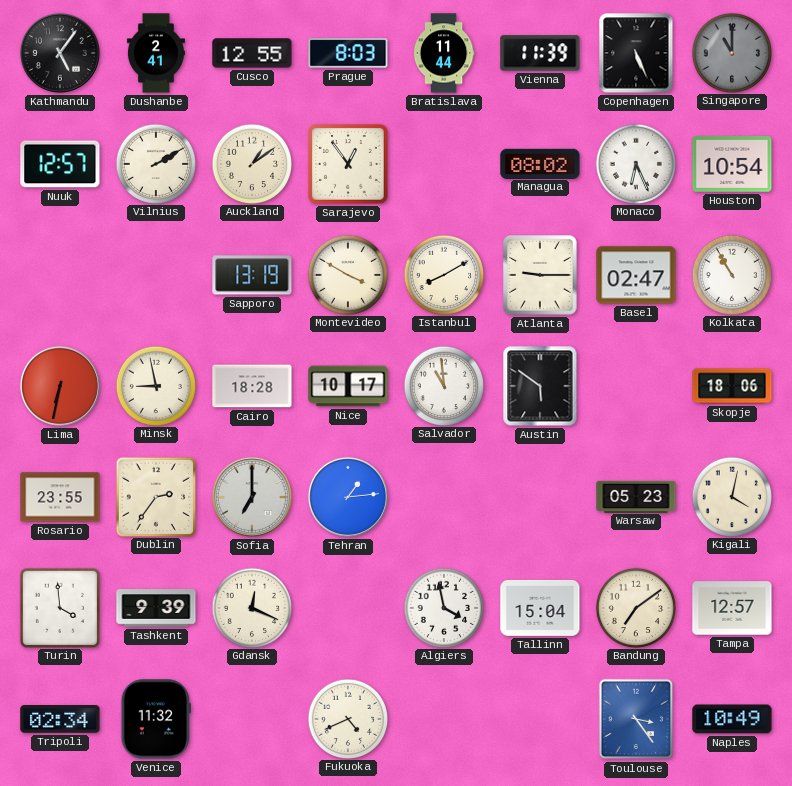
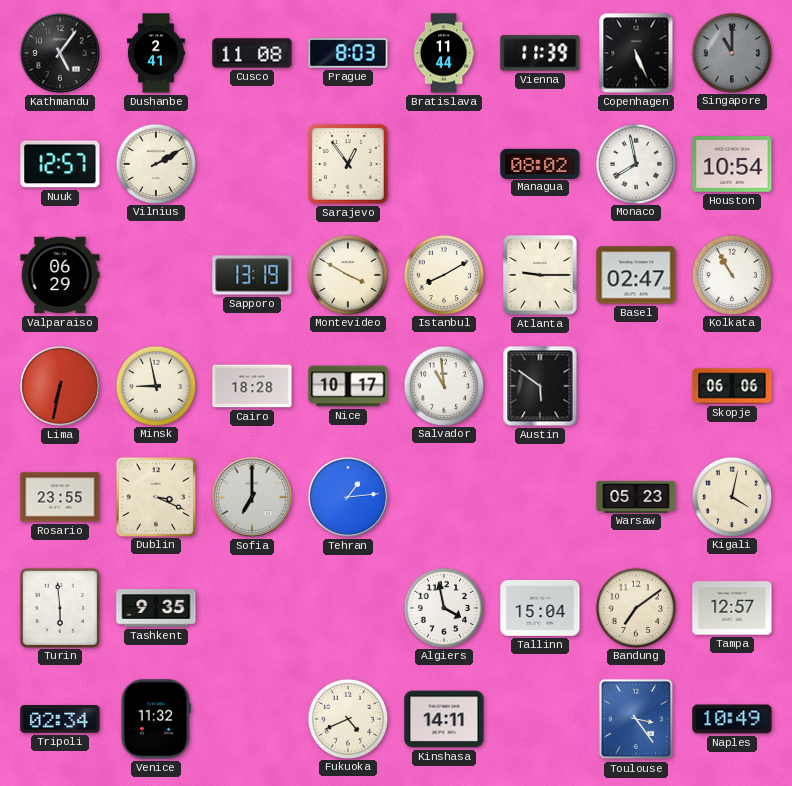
Cusco: 12:55 -> 11:08 (252, 53)
Auckland: 1:09 -> none (251, 163)
Monaco: 6:26 -> 7:58 (635, 163)
Valparaiso: none -> 06:29 (60, 275)
Skopje: 18:06 -> 06:06 (732, 386)
Dublin: 2:36 -> 3:19 (155, 496)
Turin: 3:59 -> 5:59 (59, 607)
Tashkent: 9:39 -> 9:35 (156, 608)
Gdansk: 12:19 -> none (251, 607)
Kinshasa: none -> 14:11 (444, 719)
